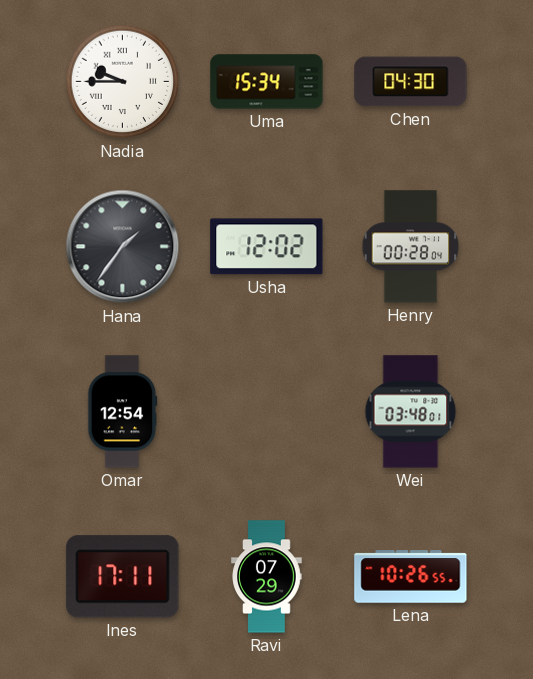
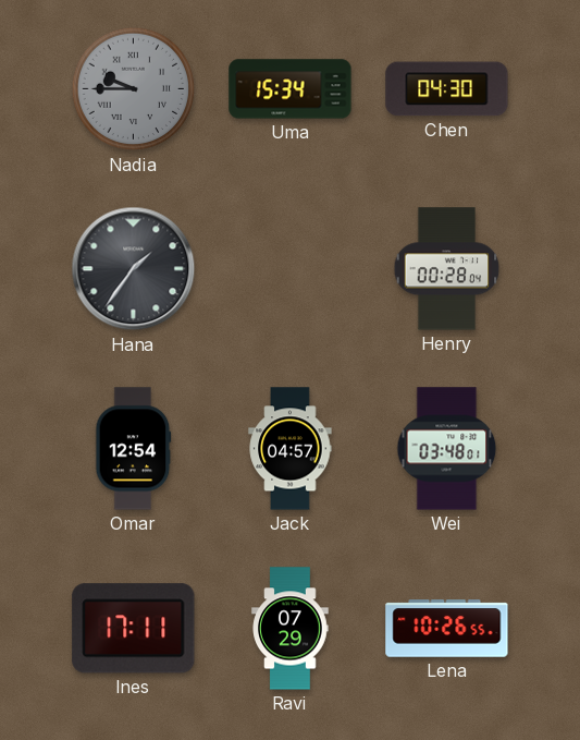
Nadia dial: white -> grey (134, 89)
Usha: 12:02 -> none (267, 247)
Jack: none -> 04:57 (291, 449)
